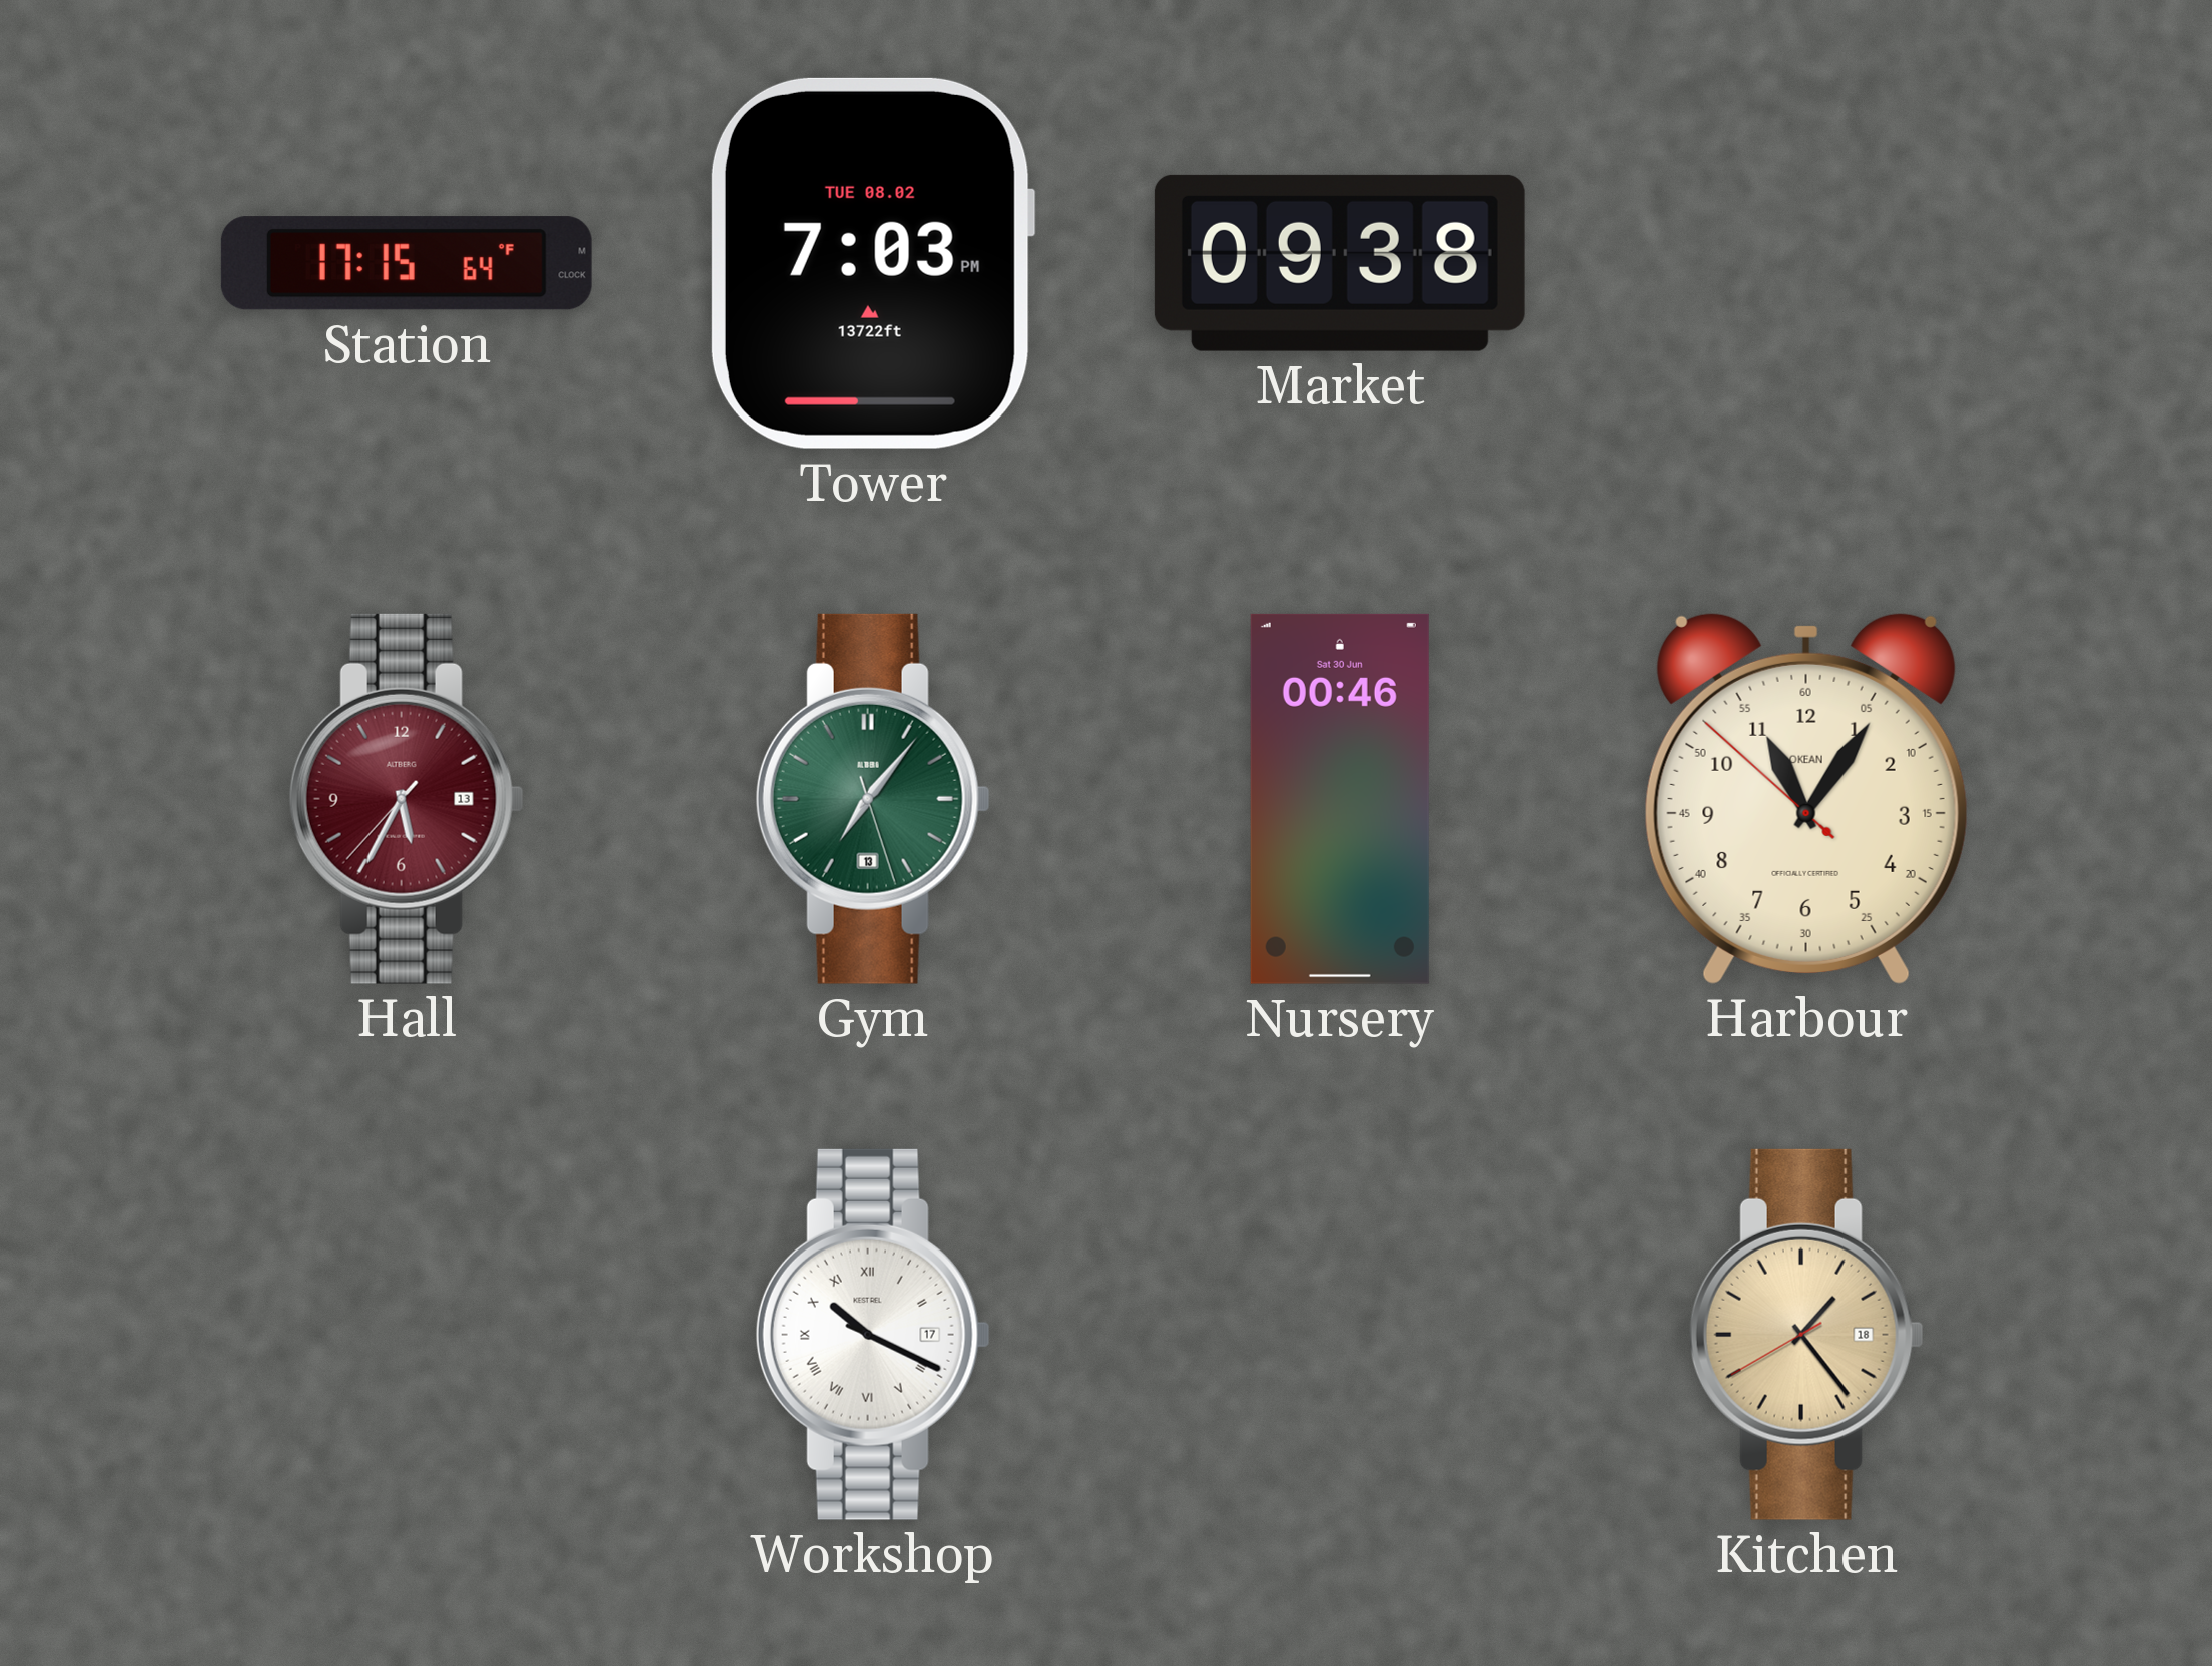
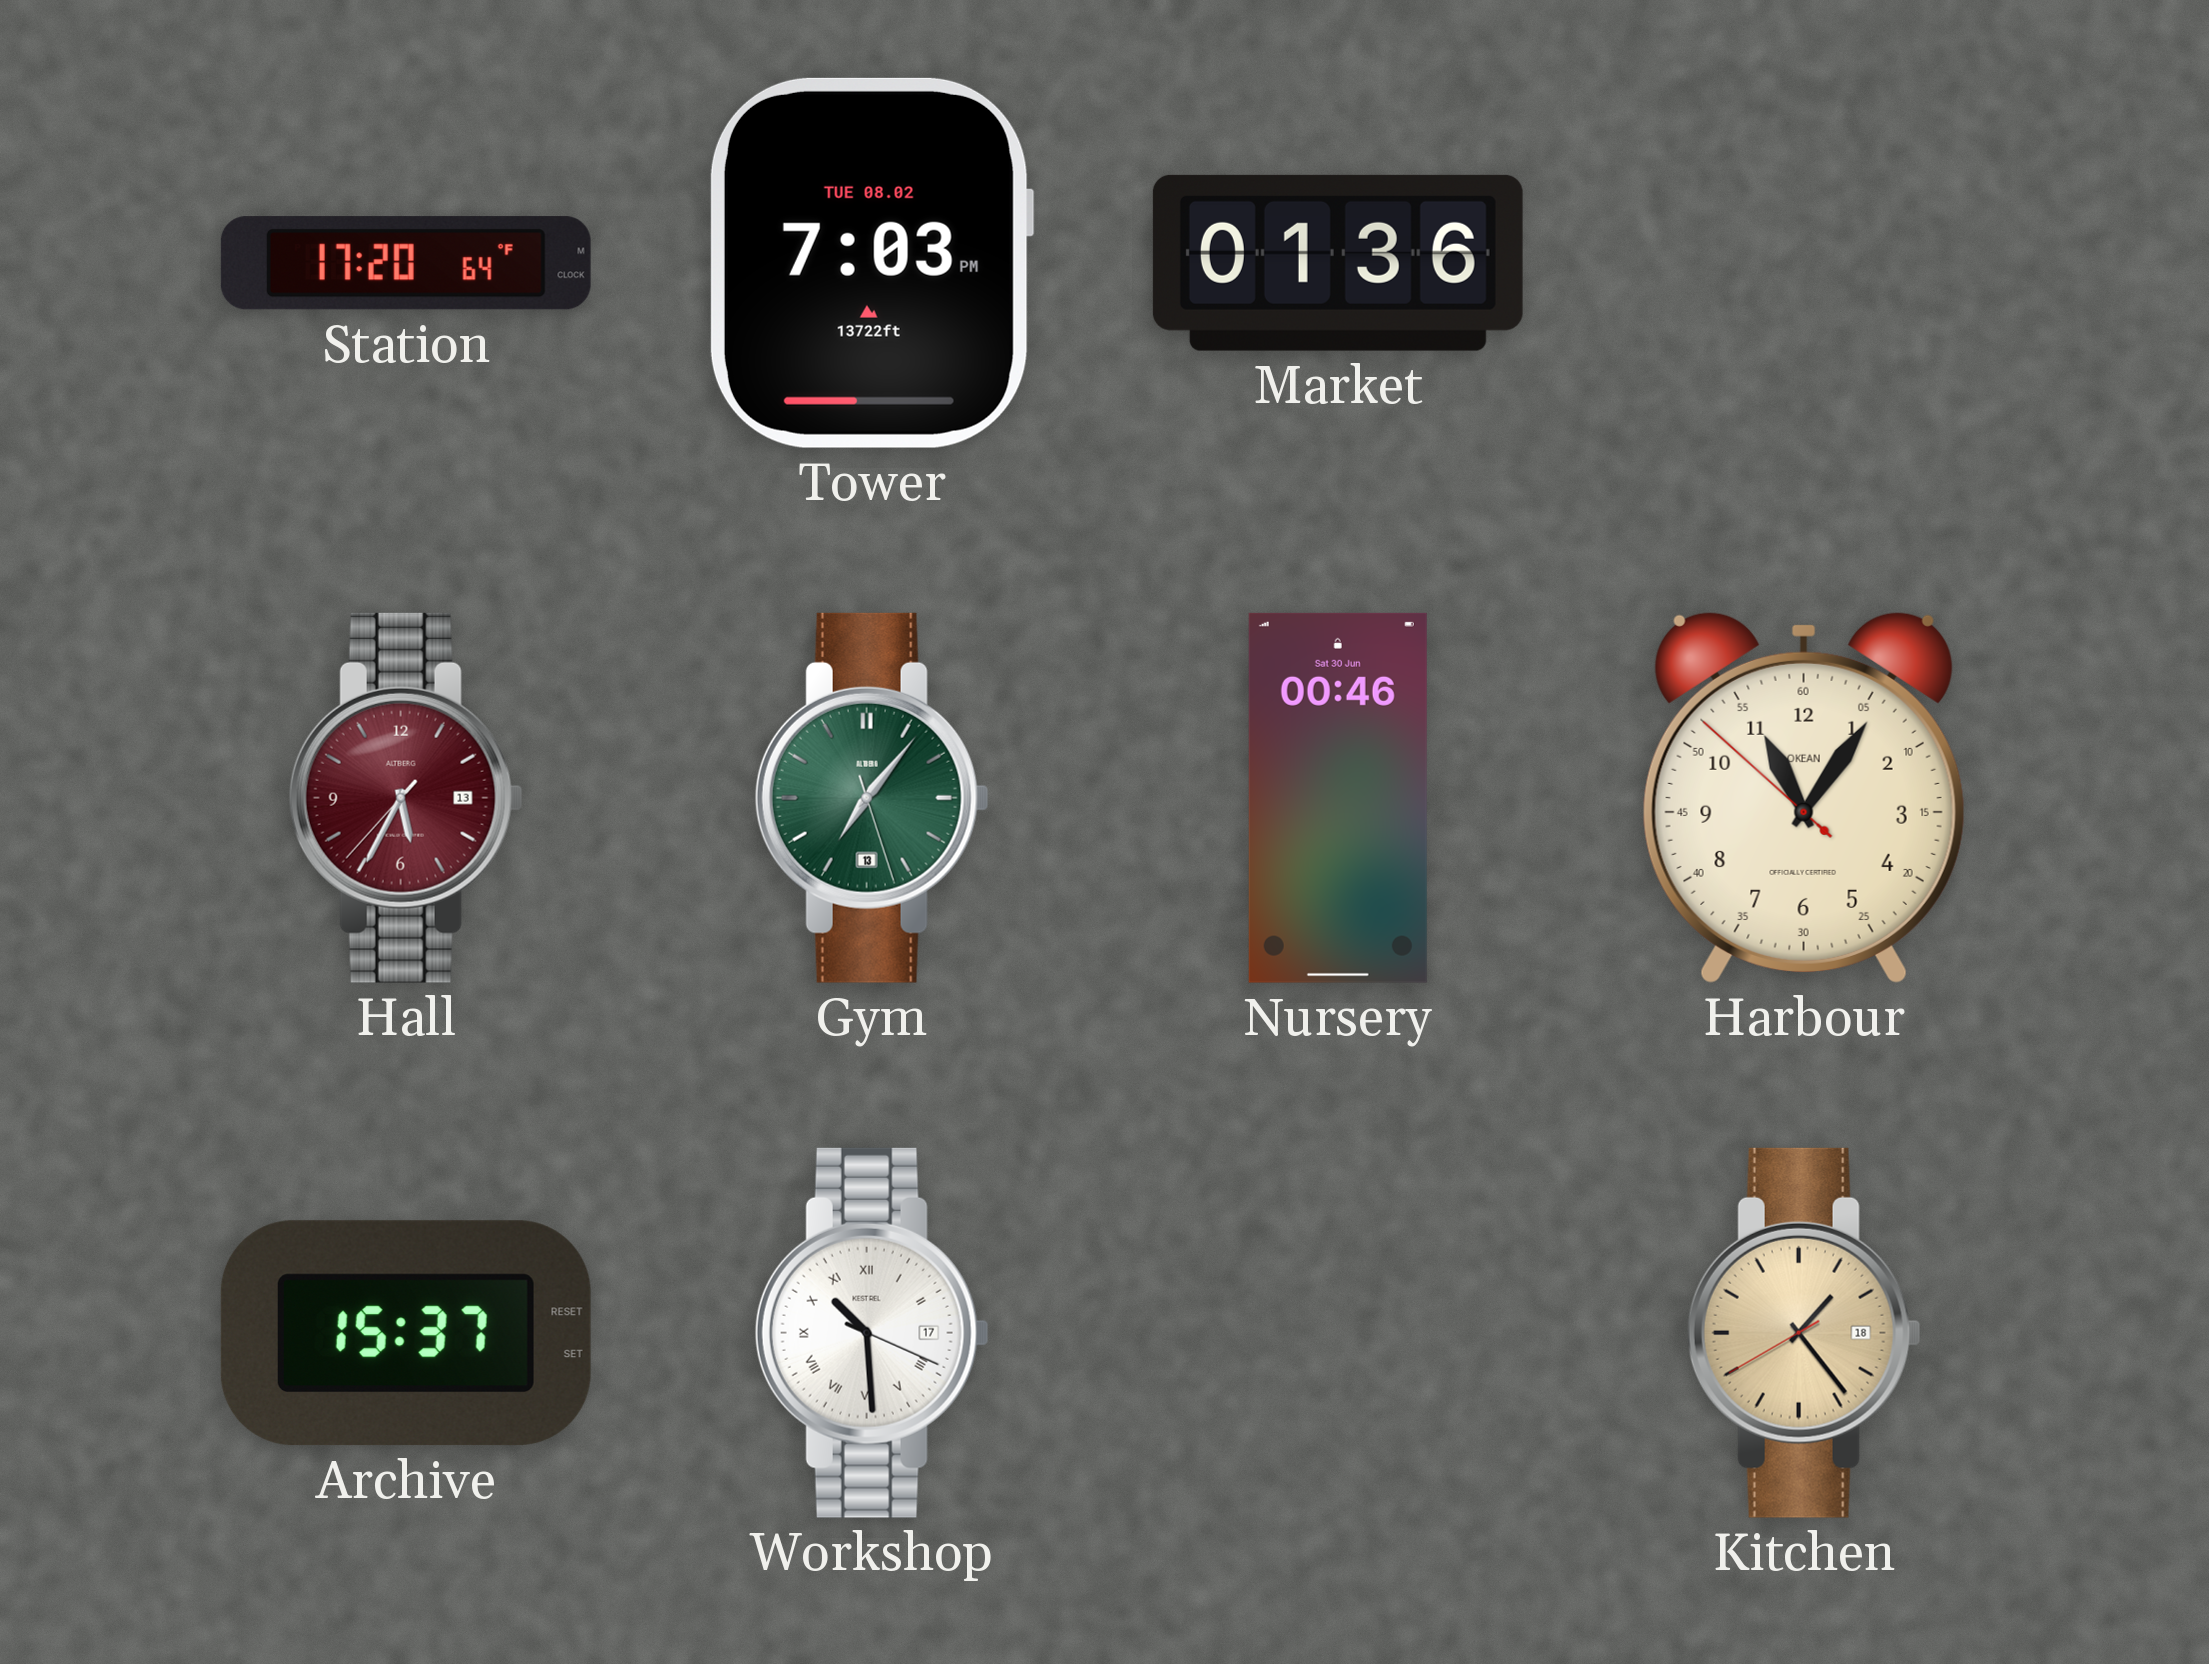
Station: 17:15 -> 17:20 (406, 263)
Market: 09:38 -> 01:36 (1338, 263)
Archive: none -> 15:37 (406, 1333)
Workshop: 10:19 -> 10:29 (872, 1333)
